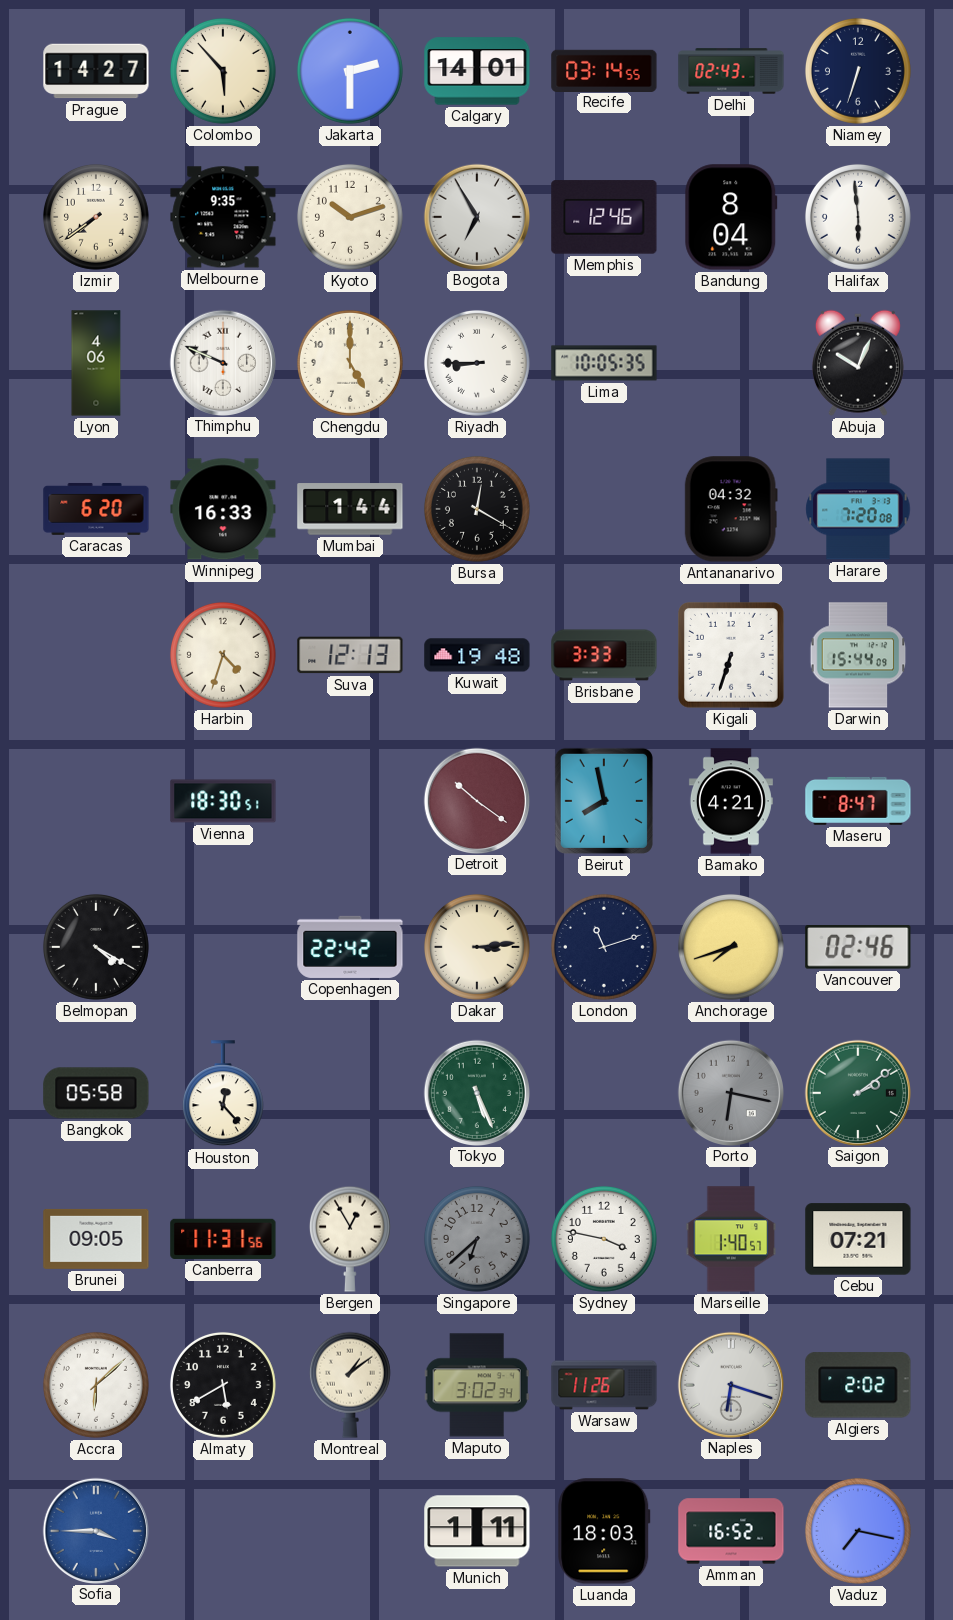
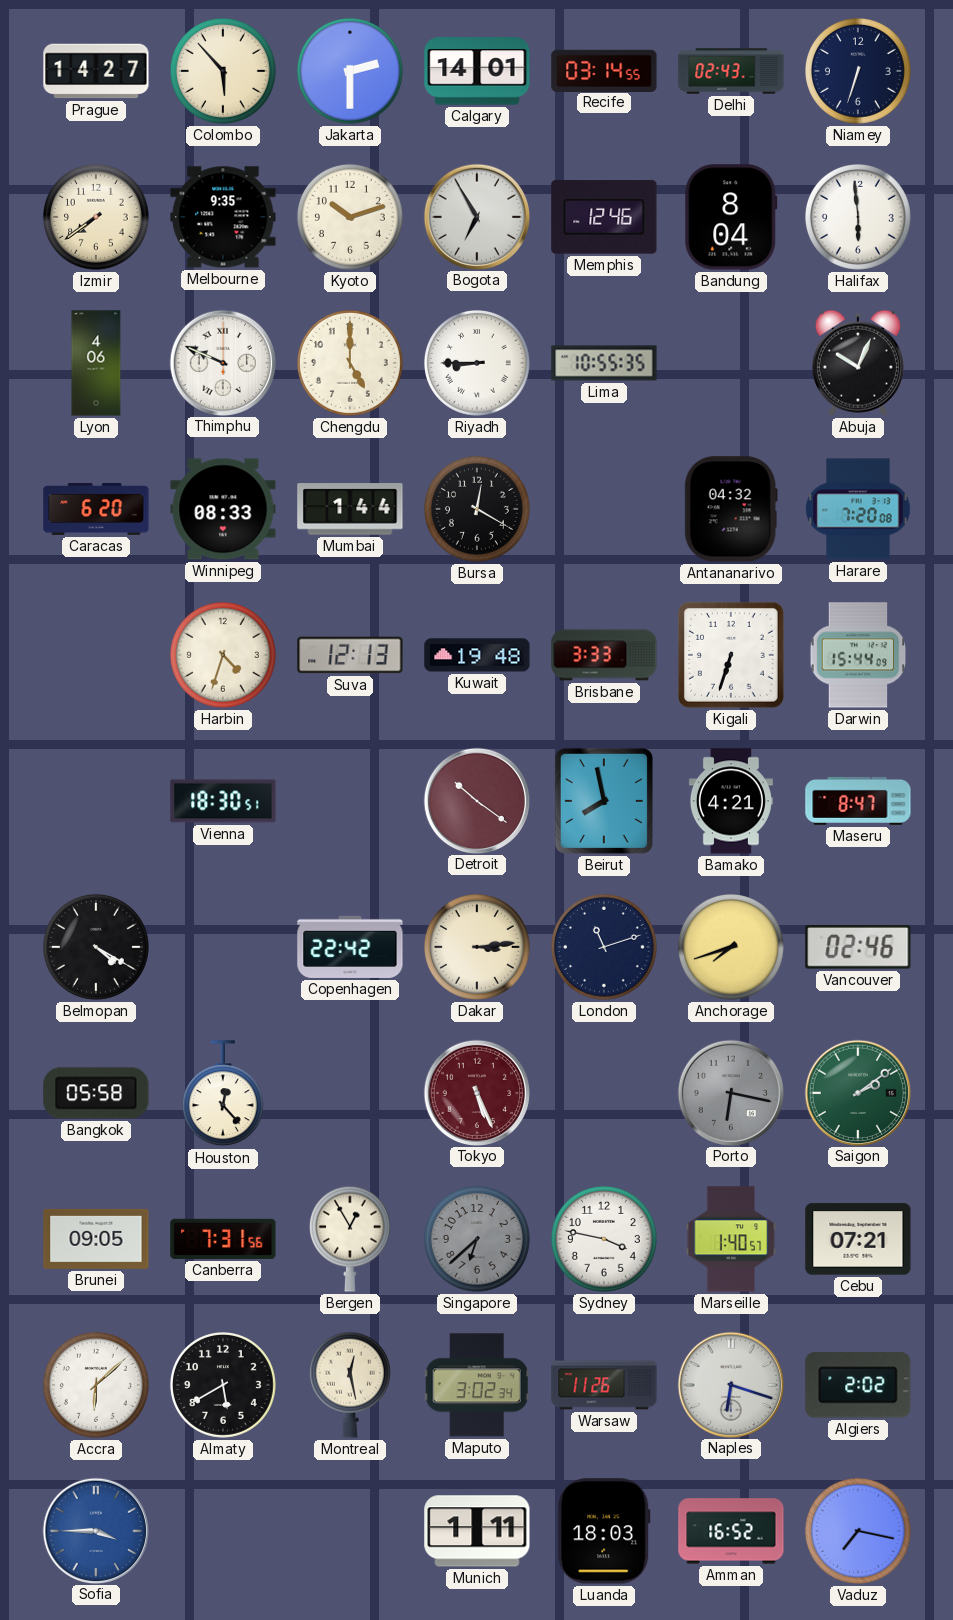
Lima: 10:05 -> 10:55 (604, 363)
Winnipeg: 16:33 -> 08:33 (223, 509)
Tokyo dial: green -> burgundy (476, 1092)
Canberra: 11:31 -> 7:31 (223, 1239)
Montreal: 1:09 -> 12:28 (350, 1385)
